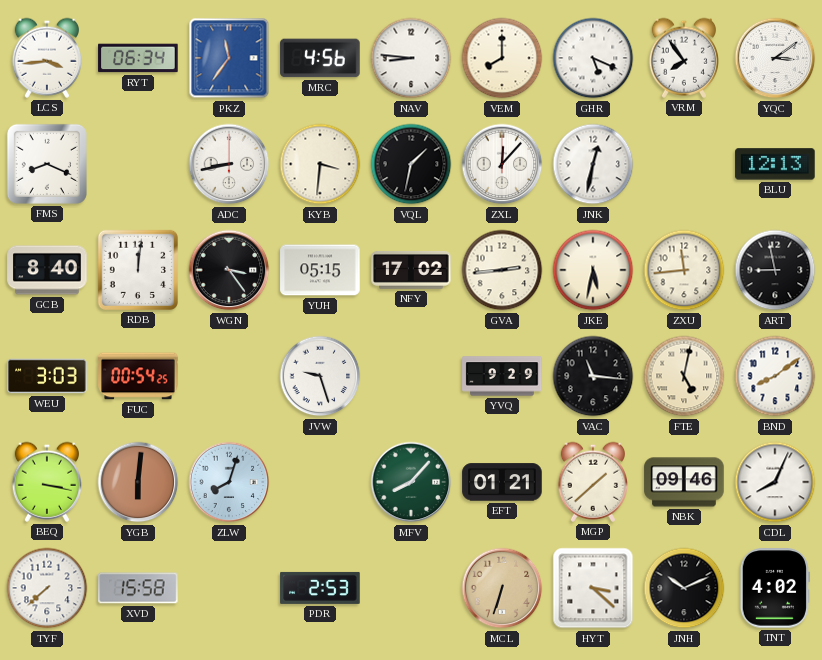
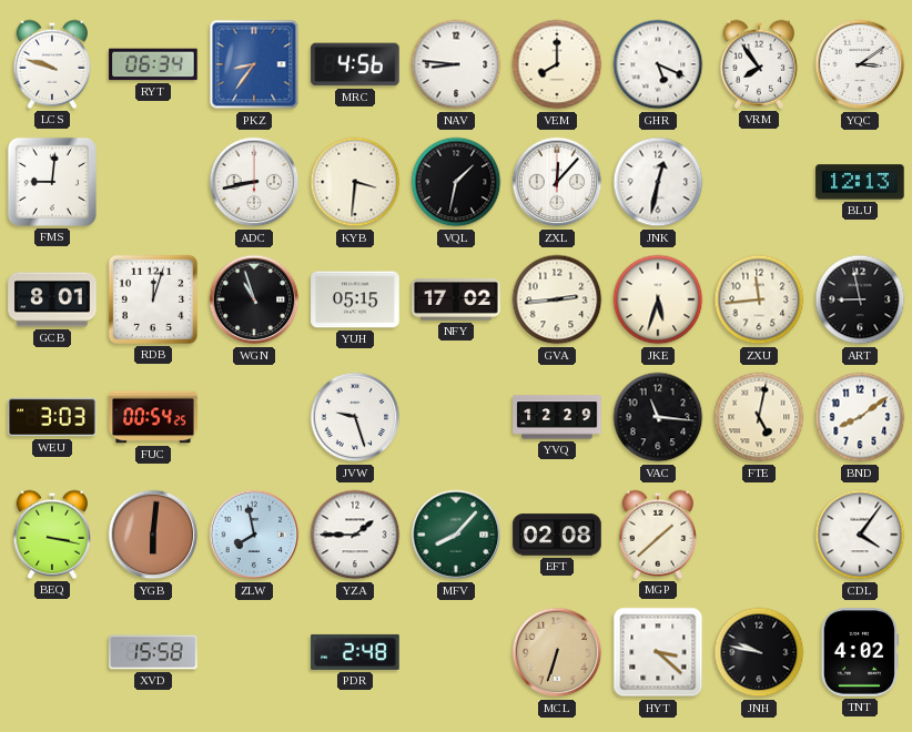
LCS: 3:44 -> 9:48 (51, 64)
PKZ: 11:36 -> 8:36 (254, 64)
FMS: 8:19 -> 9:01 (52, 182)
GCB: 8:40 -> 8:01 (52, 299)
RDB: 12:01 -> 12:03 (153, 299)
WGN: 3:24 -> 10:57 (254, 299)
JKE: 5:32 -> 5:33 (658, 299)
YVQ: 9:29 -> 12:29 (557, 417)
ZLW: 8:03 -> 7:58 (254, 535)
YZA: none -> 1:45 (355, 535)
EFT: 01:21 -> 02:08 (557, 535)
NBK: 09:46 -> none (684, 482)
CDL: 8:04 -> 4:06 (860, 535)
TYF: 7:38 -> none (47, 588)
PDR: 2:53 -> 2:48 (355, 652)
JNH: 10:11 -> 9:47 (759, 652)
